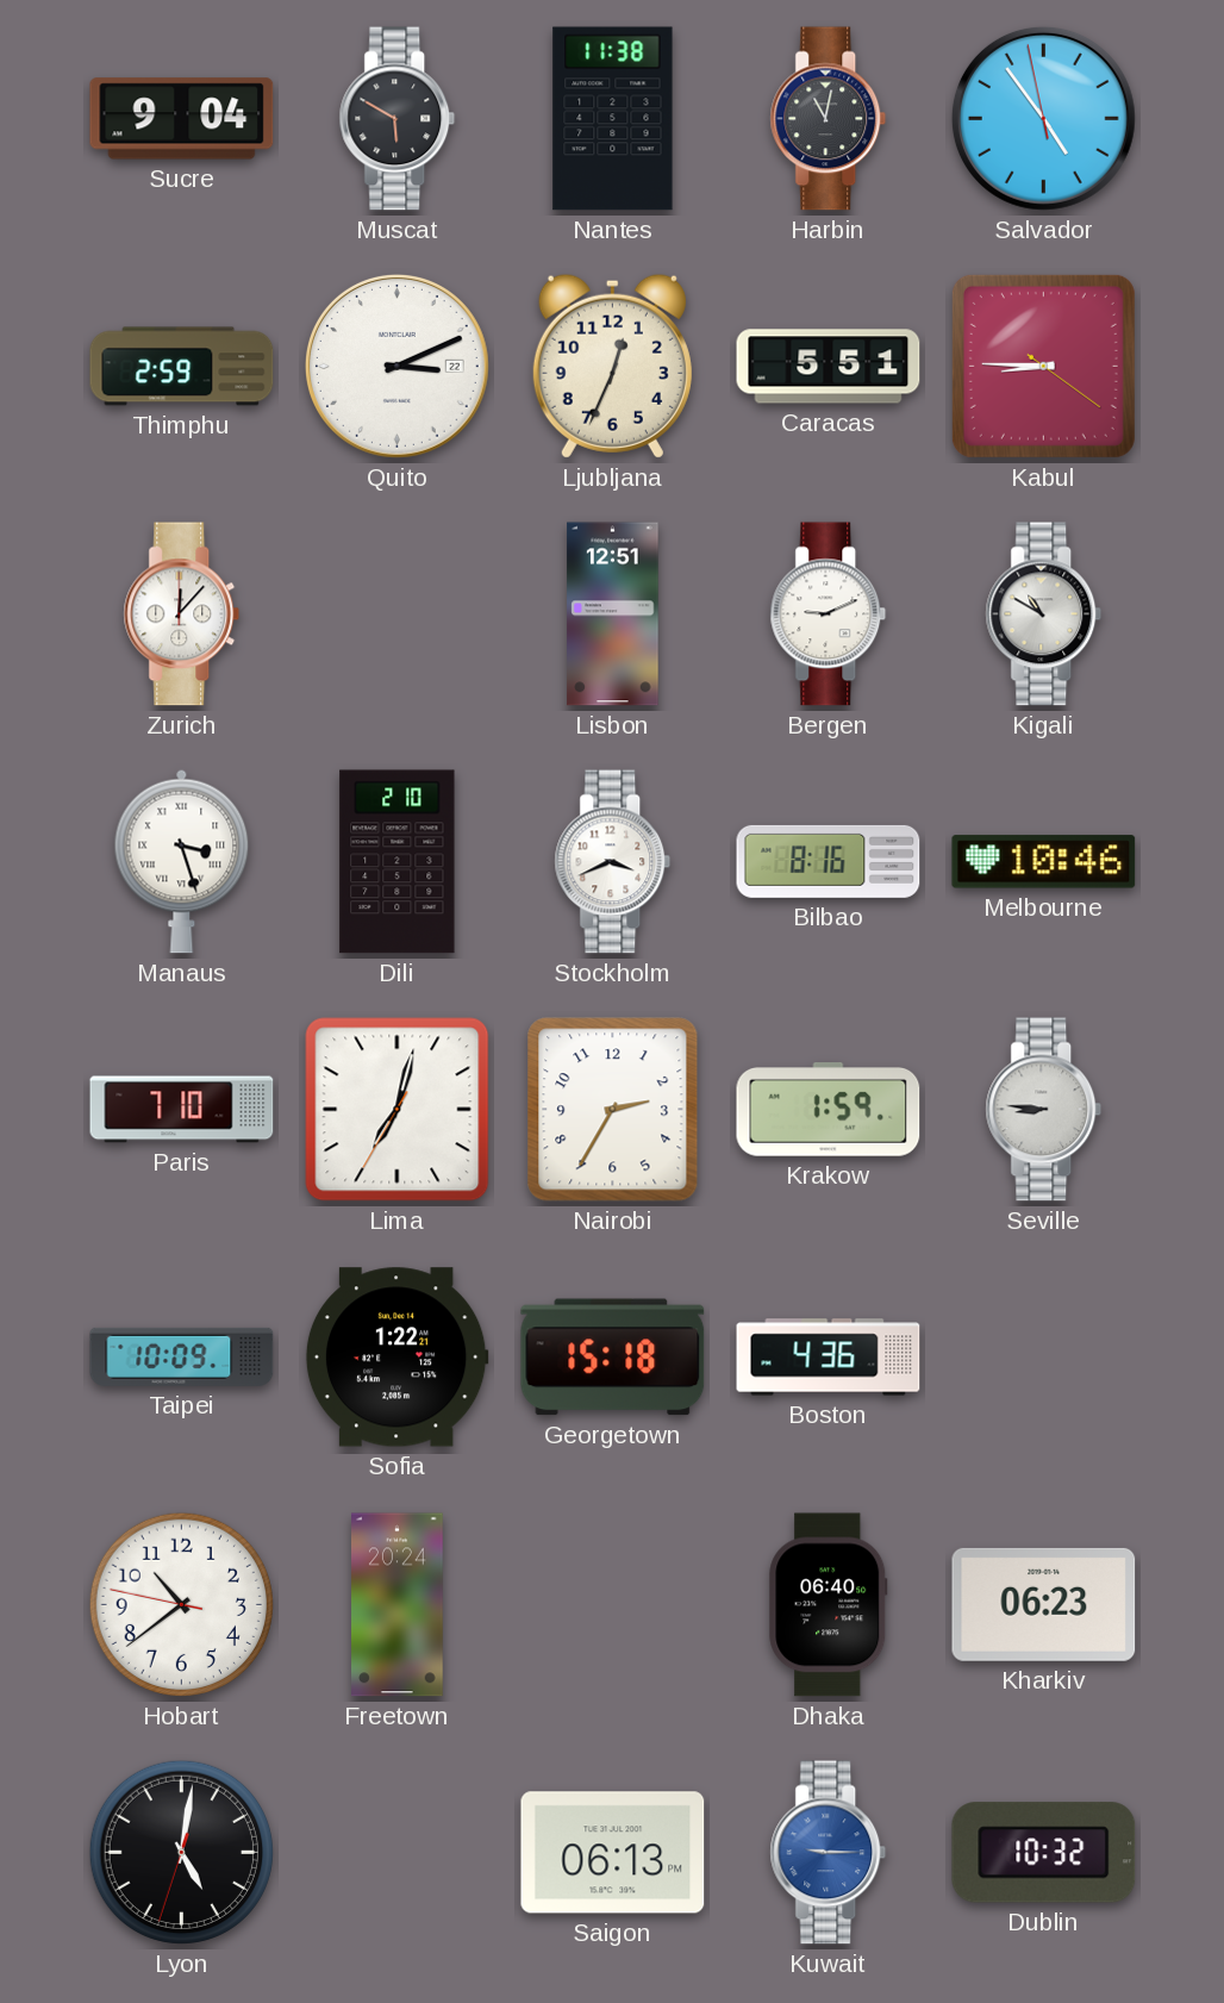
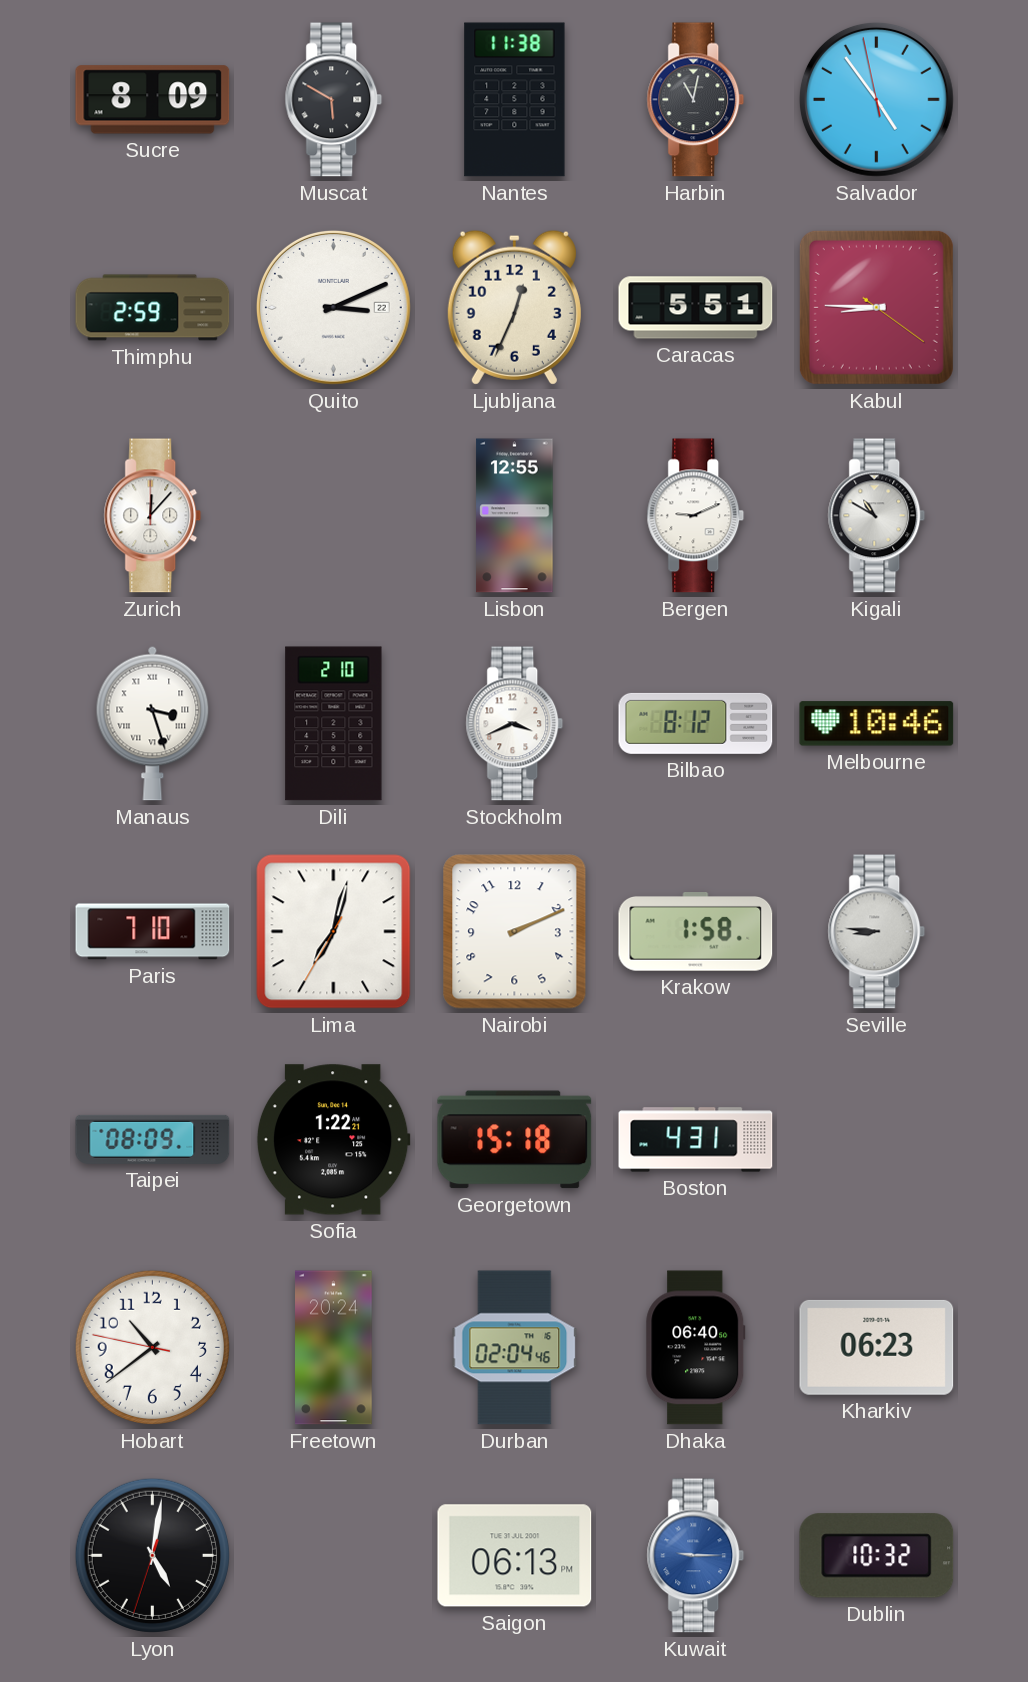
Sucre: 9:04 -> 8:09 (153, 100)
Lisbon: 12:51 -> 12:55 (515, 516)
Bilbao: 8:16 -> 8:12 (696, 723)
Nairobi: 2:35 -> 2:11 (515, 932)
Krakow: 1:59 -> 1:58 (696, 932)
Taipei: 10:09 -> 08:09 (153, 1139)
Boston: 4:36 -> 4:31 (696, 1140)
Durban: none -> 02:04 (515, 1348)
